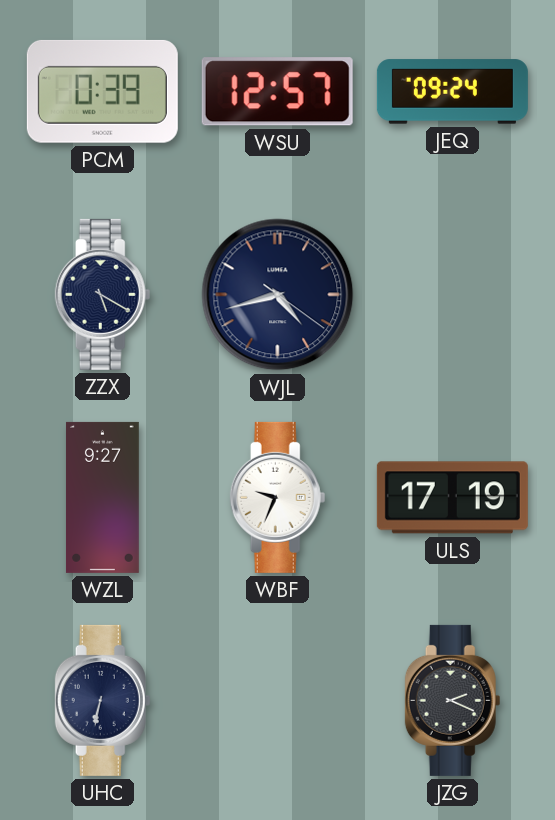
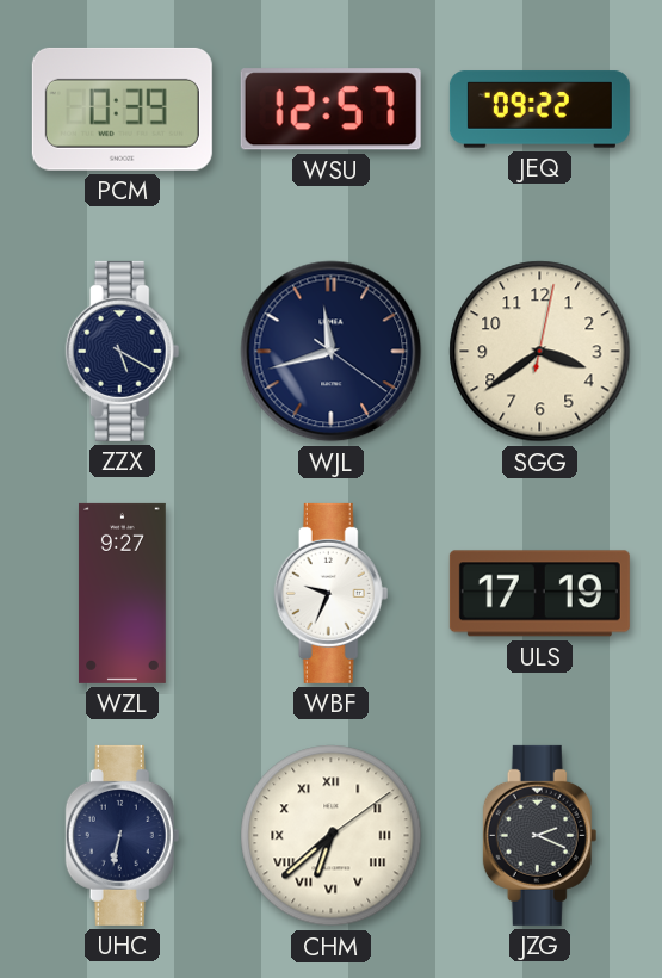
JEQ: 09:24 -> 09:22 (539, 110)
WJL: 4:42 -> 11:42 (332, 352)
SGG: none -> 3:39 (540, 352)
CHM: none -> 6:38 (332, 836)
